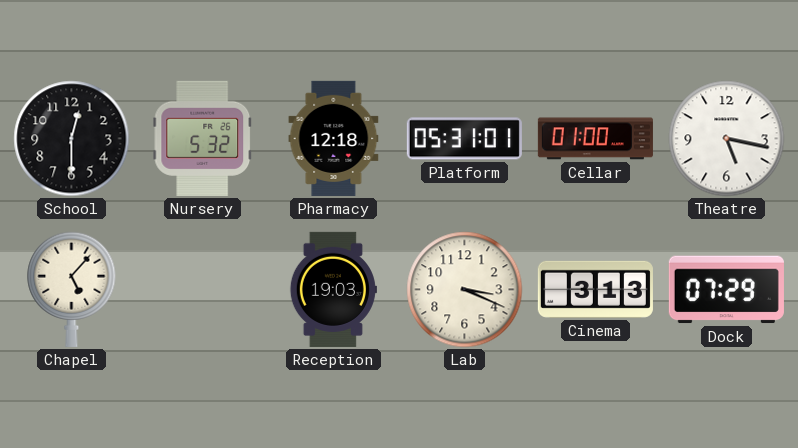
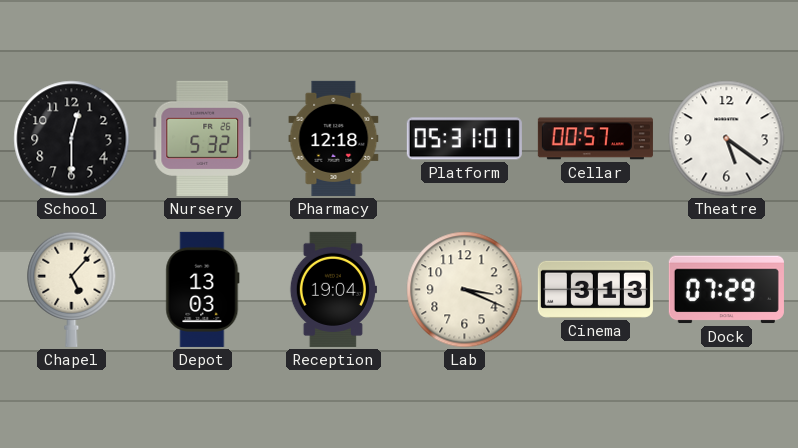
Cellar: 01:00 -> 00:57 (595, 139)
Theatre: 5:17 -> 5:21 (727, 139)
Depot: none -> 13:03 (203, 289)
Reception: 19:03 -> 19:04 (333, 289)
